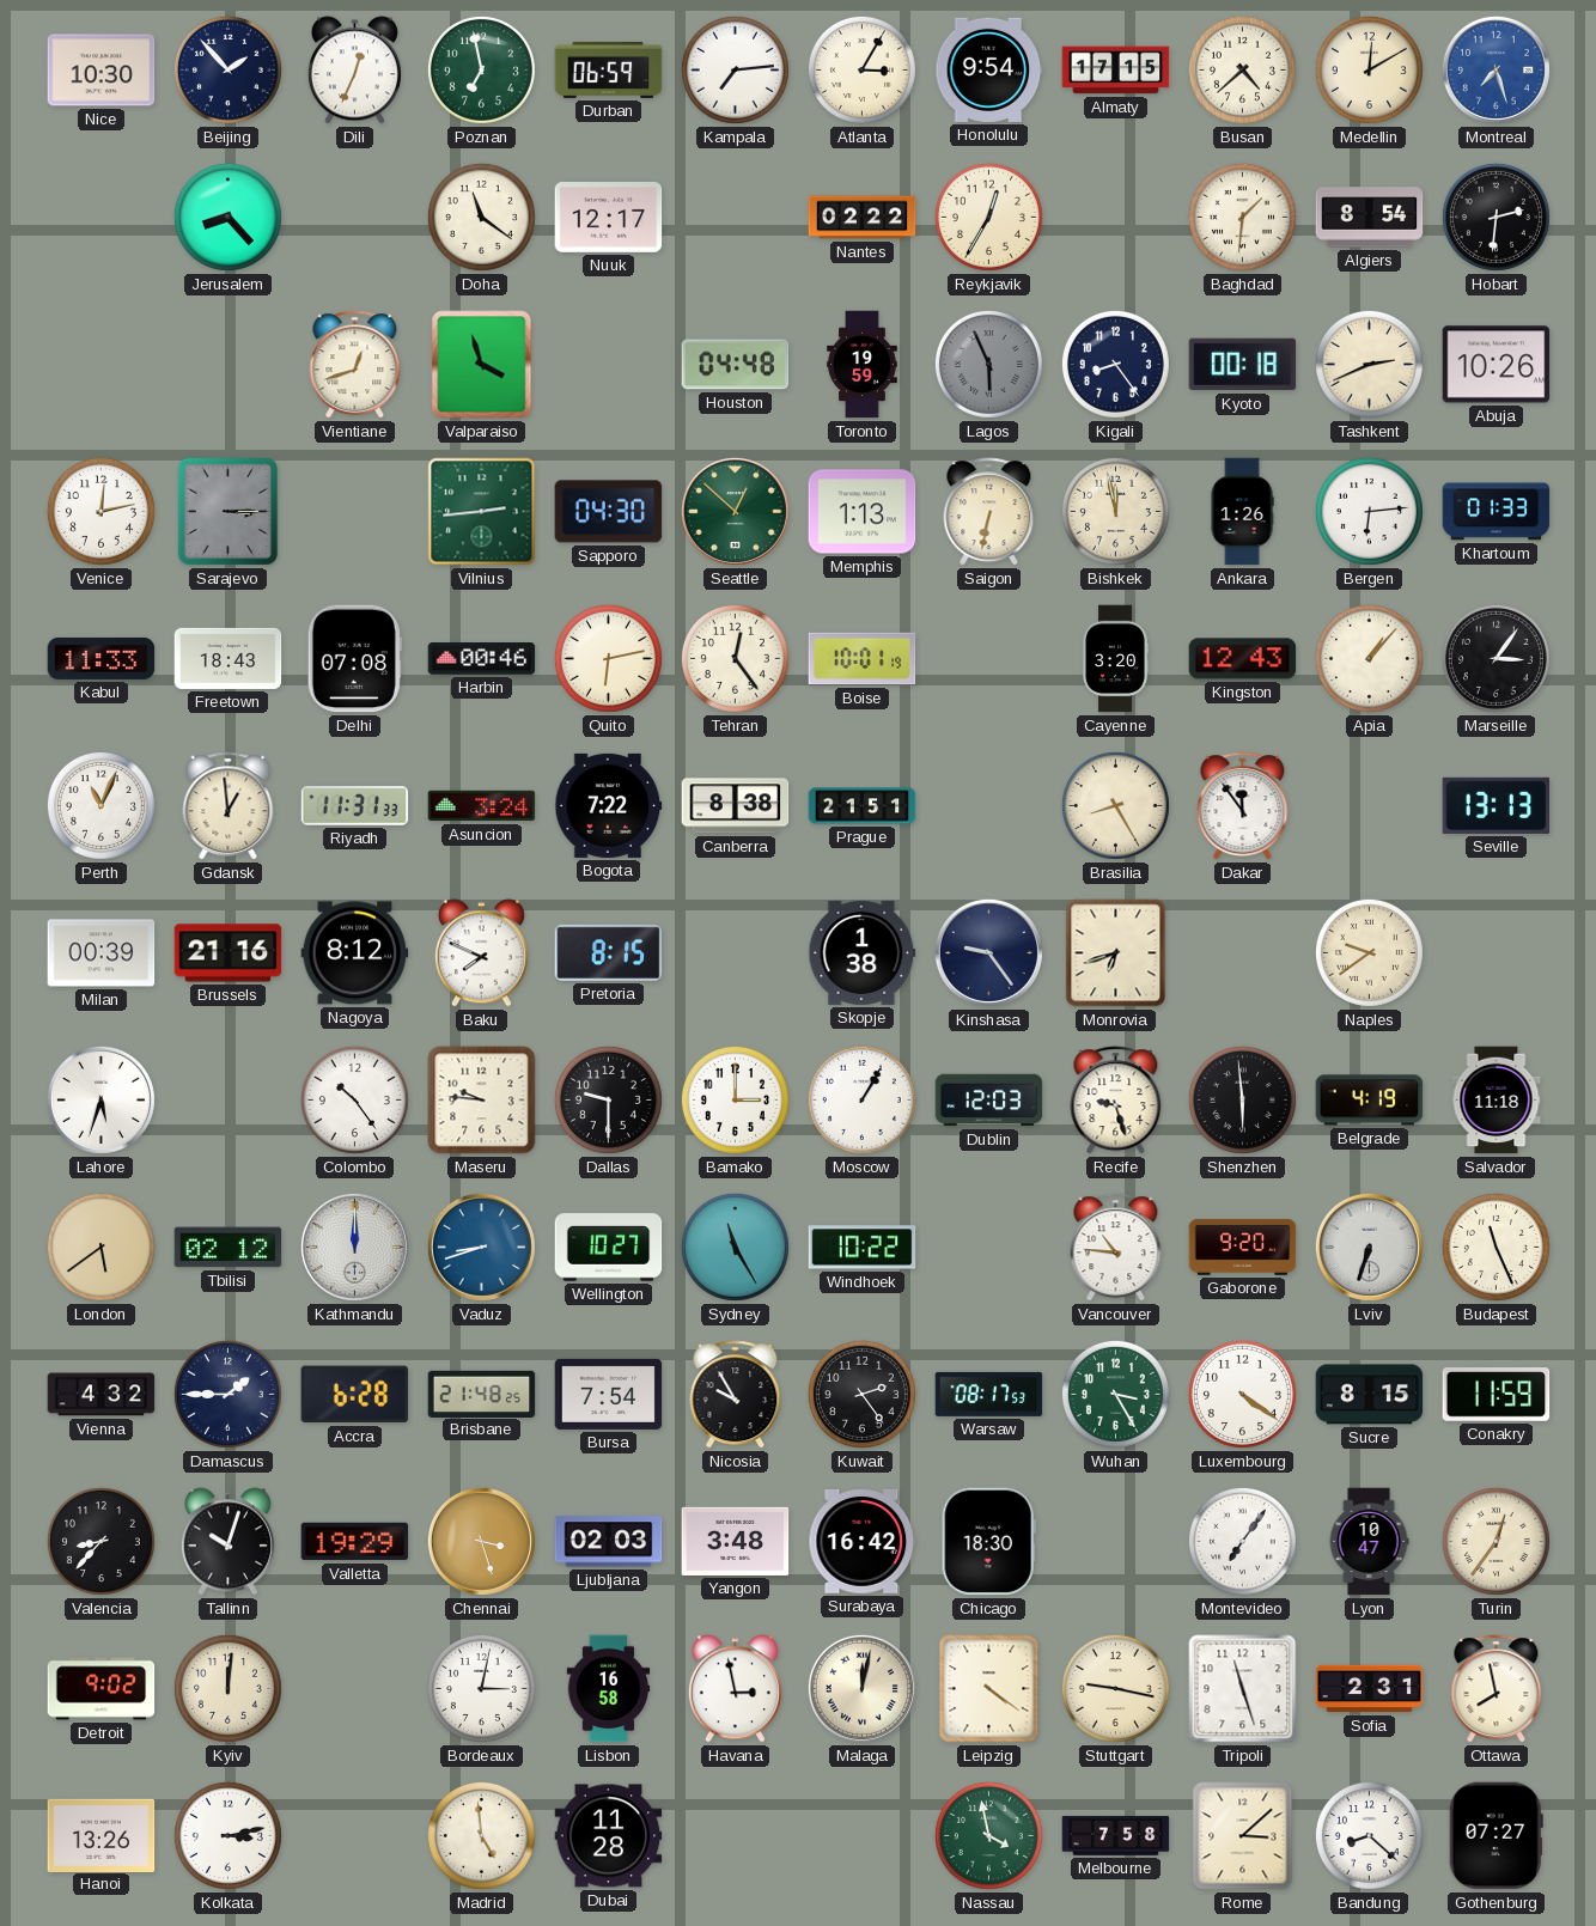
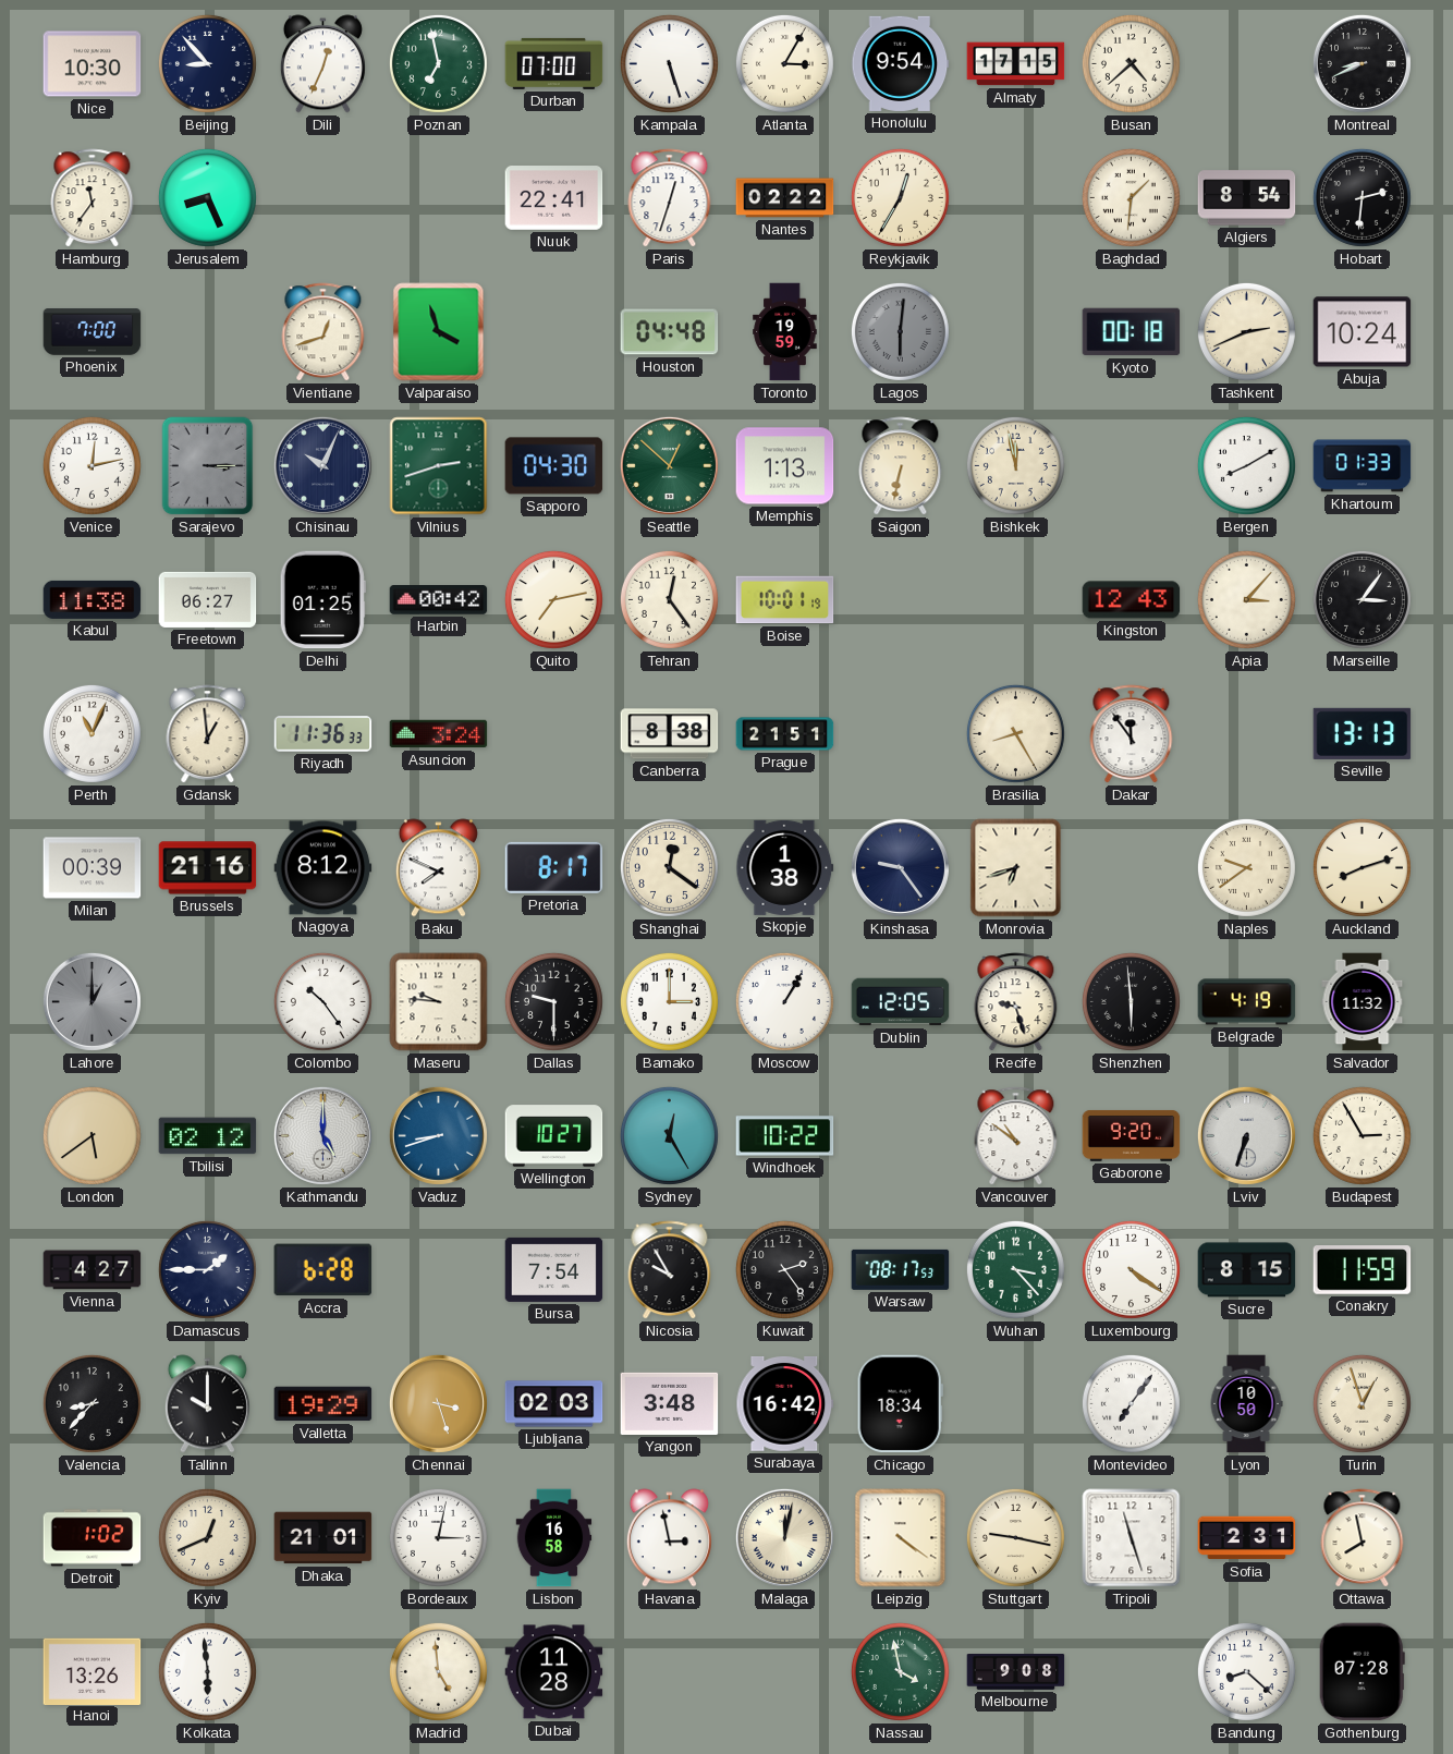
Beijing: 1:53 -> 8:53 (207, 63)
Durban: 06:59 -> 07:00 (554, 63)
Kampala: 7:14 -> 5:27 (669, 63)
Medellin: 12:10 -> none (1369, 69)
Montreal: 7:27 -> 8:41 (1362, 63)
Montreal dial: blue -> black (1362, 63)
Hamburg: none -> 11:36 (93, 198)
Jerusalem: 8:23 -> 8:26 (207, 197)
Doha: 11:21 -> none (481, 217)
Nuuk: 12:17 -> 22:41 (554, 198)
Paris: none -> 12:33 (670, 198)
Phoenix: none -> 7:00 (93, 332)
Lagos: 5:56 -> 6:01 (900, 331)
Kigali: 8:24 -> none (1115, 364)
Abuja: 10:26 -> 10:24 (1363, 332)
Chisinau: none -> 10:04 (322, 465)
Vilnius: 2:44 -> 2:42 (439, 466)
Ankara: 1:26 -> none (1242, 512)
Bergen: 6:14 -> 8:10 (1246, 465)
Kabul: 11:33 -> 11:38 (93, 599)
Freetown: 18:43 -> 06:27 (208, 599)
Delhi: 07:08 -> 01:25 (322, 600)
Harbin: 00:46 -> 00:42 (439, 600)
Quito: 6:13 -> 7:13 (553, 599)
Cayenne: 3:20 -> none (1116, 659)
Apia: 1:07 -> 3:07 (1246, 599)
Riyadh: 11:31 -> 11:36 (323, 734)
Bogota: 7:22 -> none (609, 805)
Pretoria: 8:15 -> 8:17 (554, 867)
Shanghai: none -> 12:21 (669, 867)
Auckland: none -> 8:12 (1362, 867)
Lahore: 5:33 -> 1:00 (91, 1001)
Lahore dial: white -> grey (91, 1001)
Dublin: 12:03 -> 12:05 (901, 1002)
Salvador: 11:18 -> 11:32 (1363, 1002)
Kathmandu: 12:00 -> 5:00 (322, 1135)
Sydney: 11:25 -> 12:25 (669, 1135)
Vancouver: 10:46 -> 10:51 (1016, 1136)
Budapest: 11:26 -> 2:55 (1362, 1135)
Vienna: 4:32 -> 4:27 (93, 1270)
Brisbane: 21:48 -> none (482, 1394)
Wuhan: 3:25 -> 3:23 (1015, 1269)
Tallinn: 10:03 -> 10:00 (207, 1404)
Chicago: 18:30 -> 18:34 (900, 1404)
Lyon: 10:47 -> 10:50 (1246, 1404)
Turin: 12:36 -> 12:57 (1362, 1403)
Detroit: 9:02 -> 1:02 (93, 1538)
Kyiv: 12:01 -> 12:41 (207, 1537)
Dhaka: none -> 21:01 (323, 1538)
Kolkata: 3:13 -> 5:59 (207, 1671)
Melbourne: 7:58 -> 9:08 (1016, 1672)
Rome: 3:08 -> none (1243, 1836)
Gothenburg: 07:27 -> 07:28 (1362, 1672)
